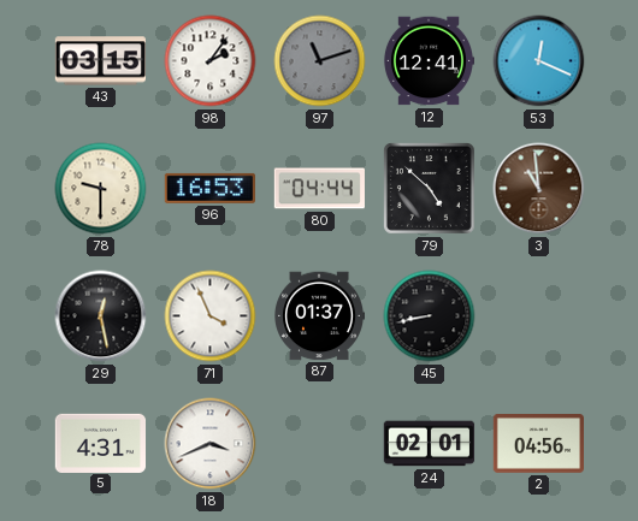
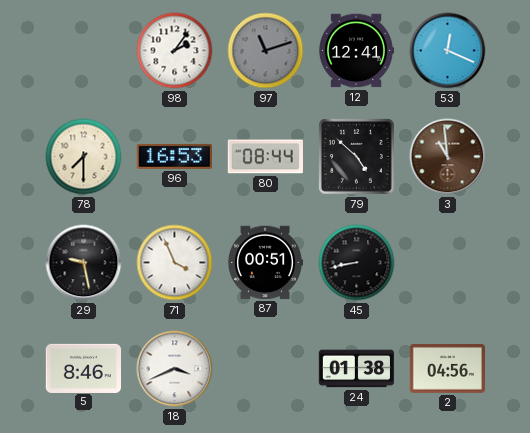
43: 03:15 -> none (100, 61)
78: 9:30 -> 7:30 (84, 157)
80: 04:44 -> 08:44 (265, 157)
29: 12:28 -> 9:28 (84, 263)
87: 01:37 -> 00:51 (265, 263)
5: 4:31 -> 8:46 (84, 368)
24: 02:01 -> 01:38 (357, 369)
